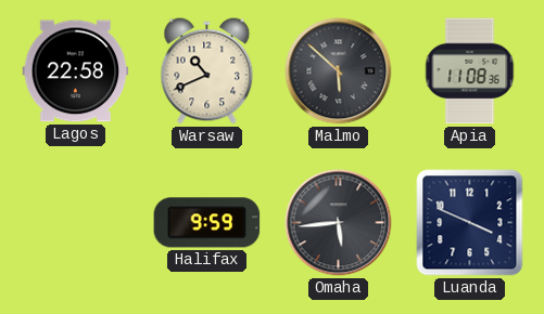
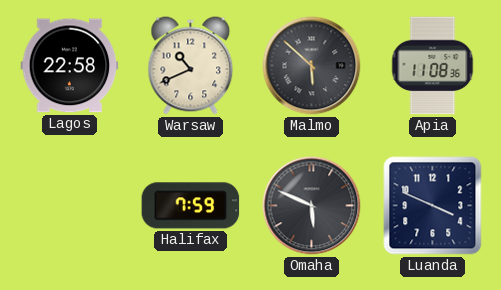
Halifax: 9:59 -> 7:59 (191, 206)
Omaha: 5:44 -> 5:49 (312, 206)
